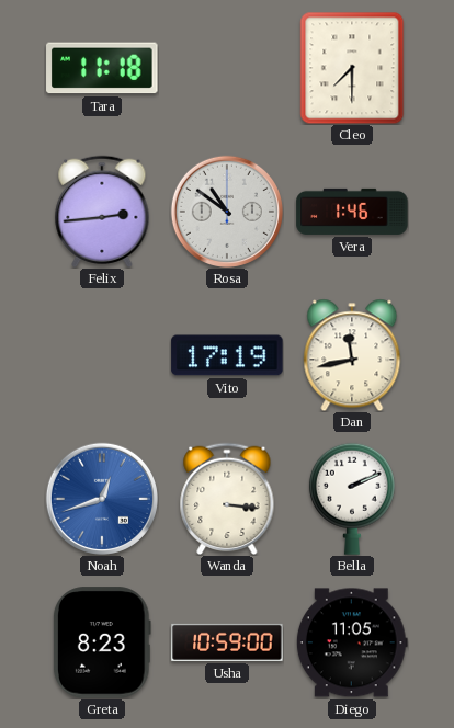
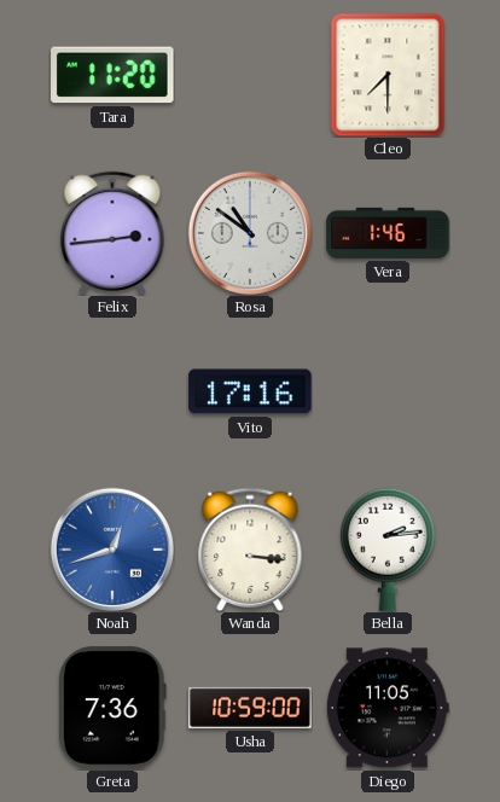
Tara: 11:18 -> 11:20 (112, 75)
Vito: 17:19 -> 17:16 (250, 391)
Dan: 11:43 -> none (352, 355)
Bella: 2:11 -> 2:14 (388, 550)
Greta: 8:23 -> 7:36 (112, 708)
